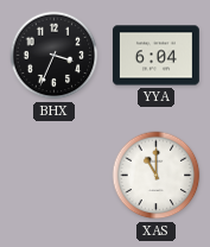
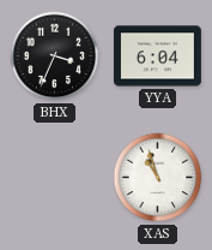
XAS: 11:00 -> 10:57 (158, 178)
